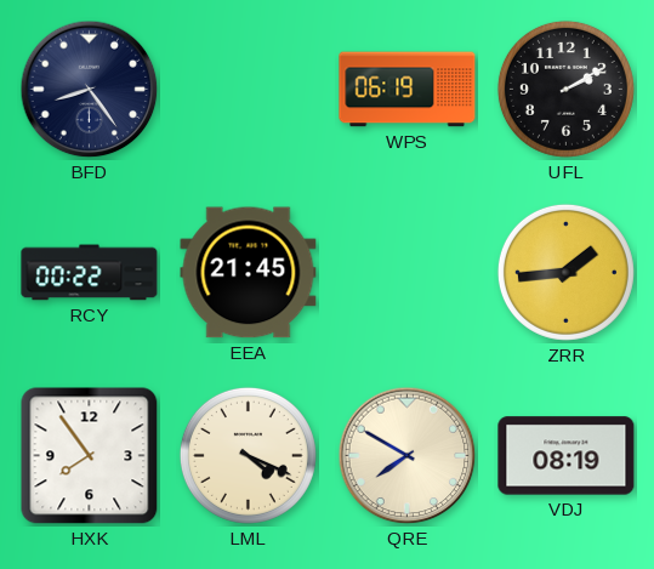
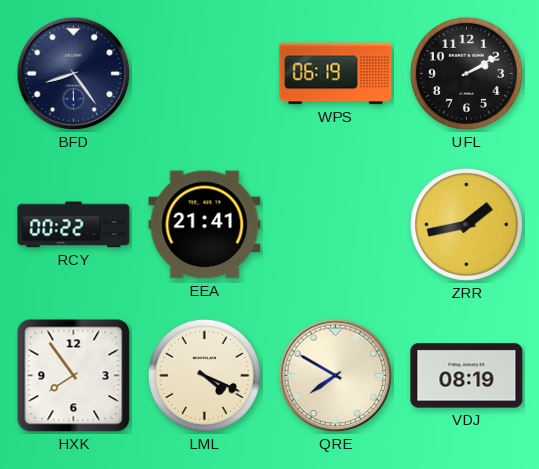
EEA: 21:45 -> 21:41 (205, 225)
ZRR: 1:44 -> 1:43 (466, 224)
